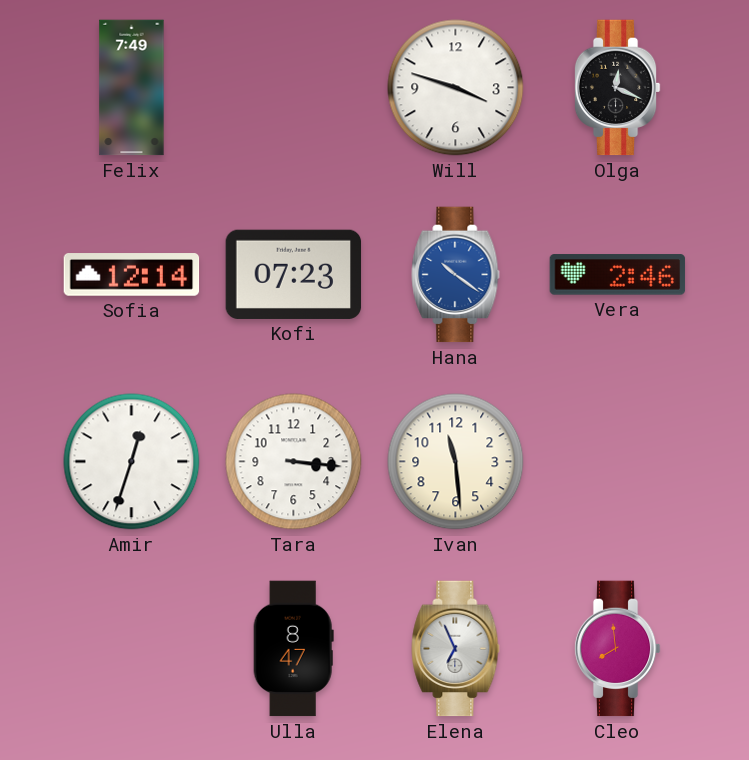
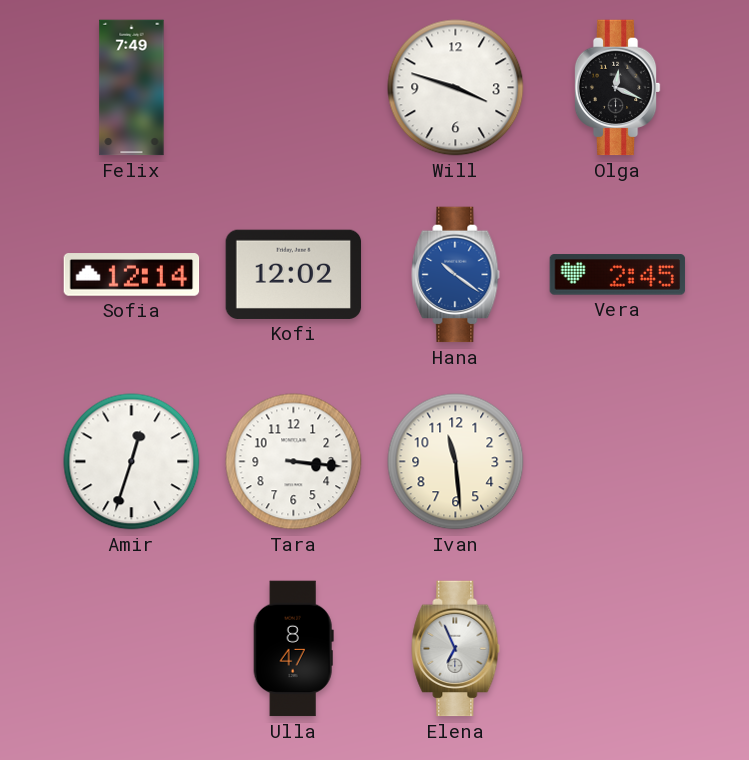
Kofi: 07:23 -> 12:02 (294, 274)
Vera: 2:46 -> 2:45 (618, 275)
Cleo: 7:59 -> none (617, 649)
